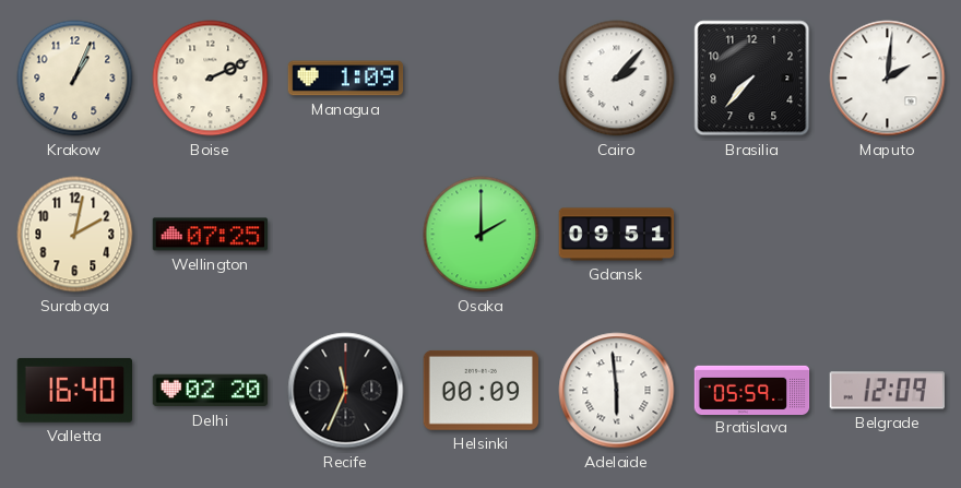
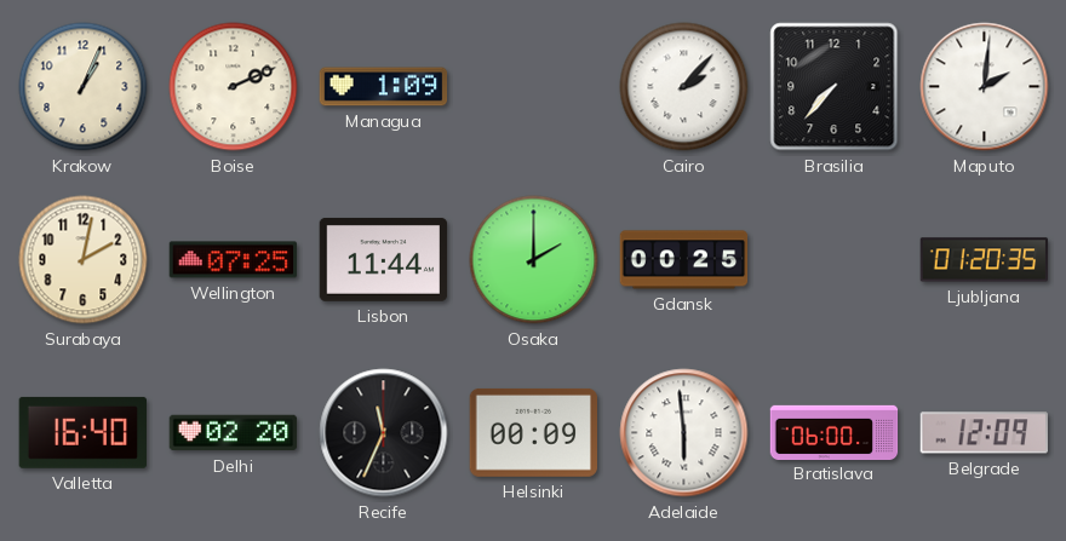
Lisbon: none -> 11:44 (384, 259)
Gdansk: 09:51 -> 00:25 (684, 260)
Ljubljana: none -> 01:20 (985, 260)
Bratislava: 05:59 -> 06:00 (835, 432)
